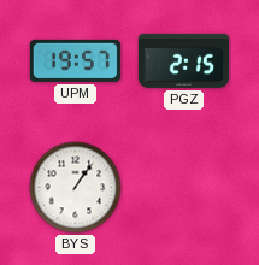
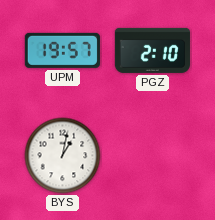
PGZ: 2:15 -> 2:10 (152, 50)
BYS: 1:06 -> 1:02 (63, 156)
